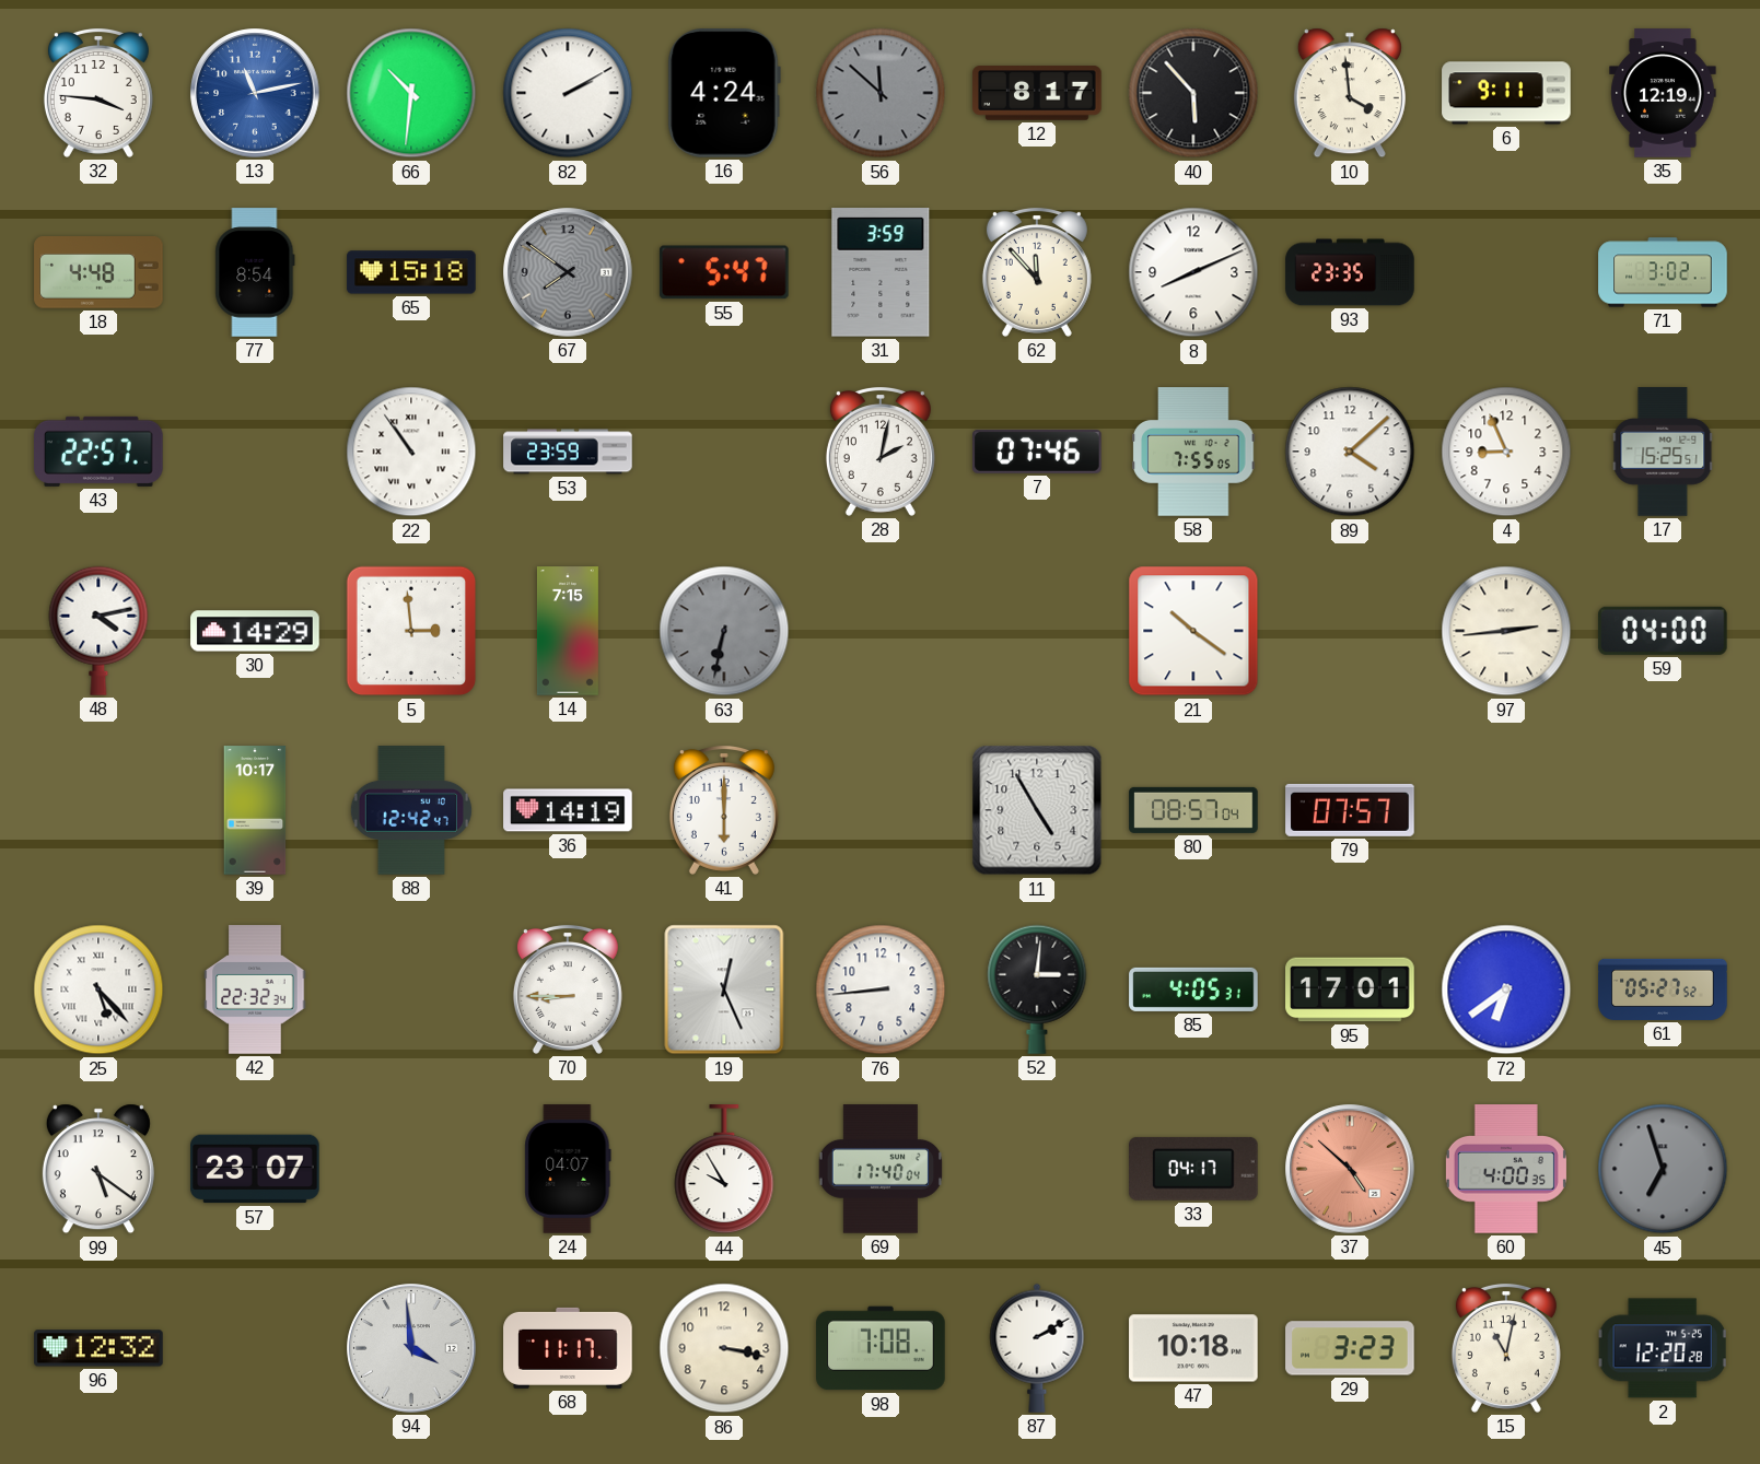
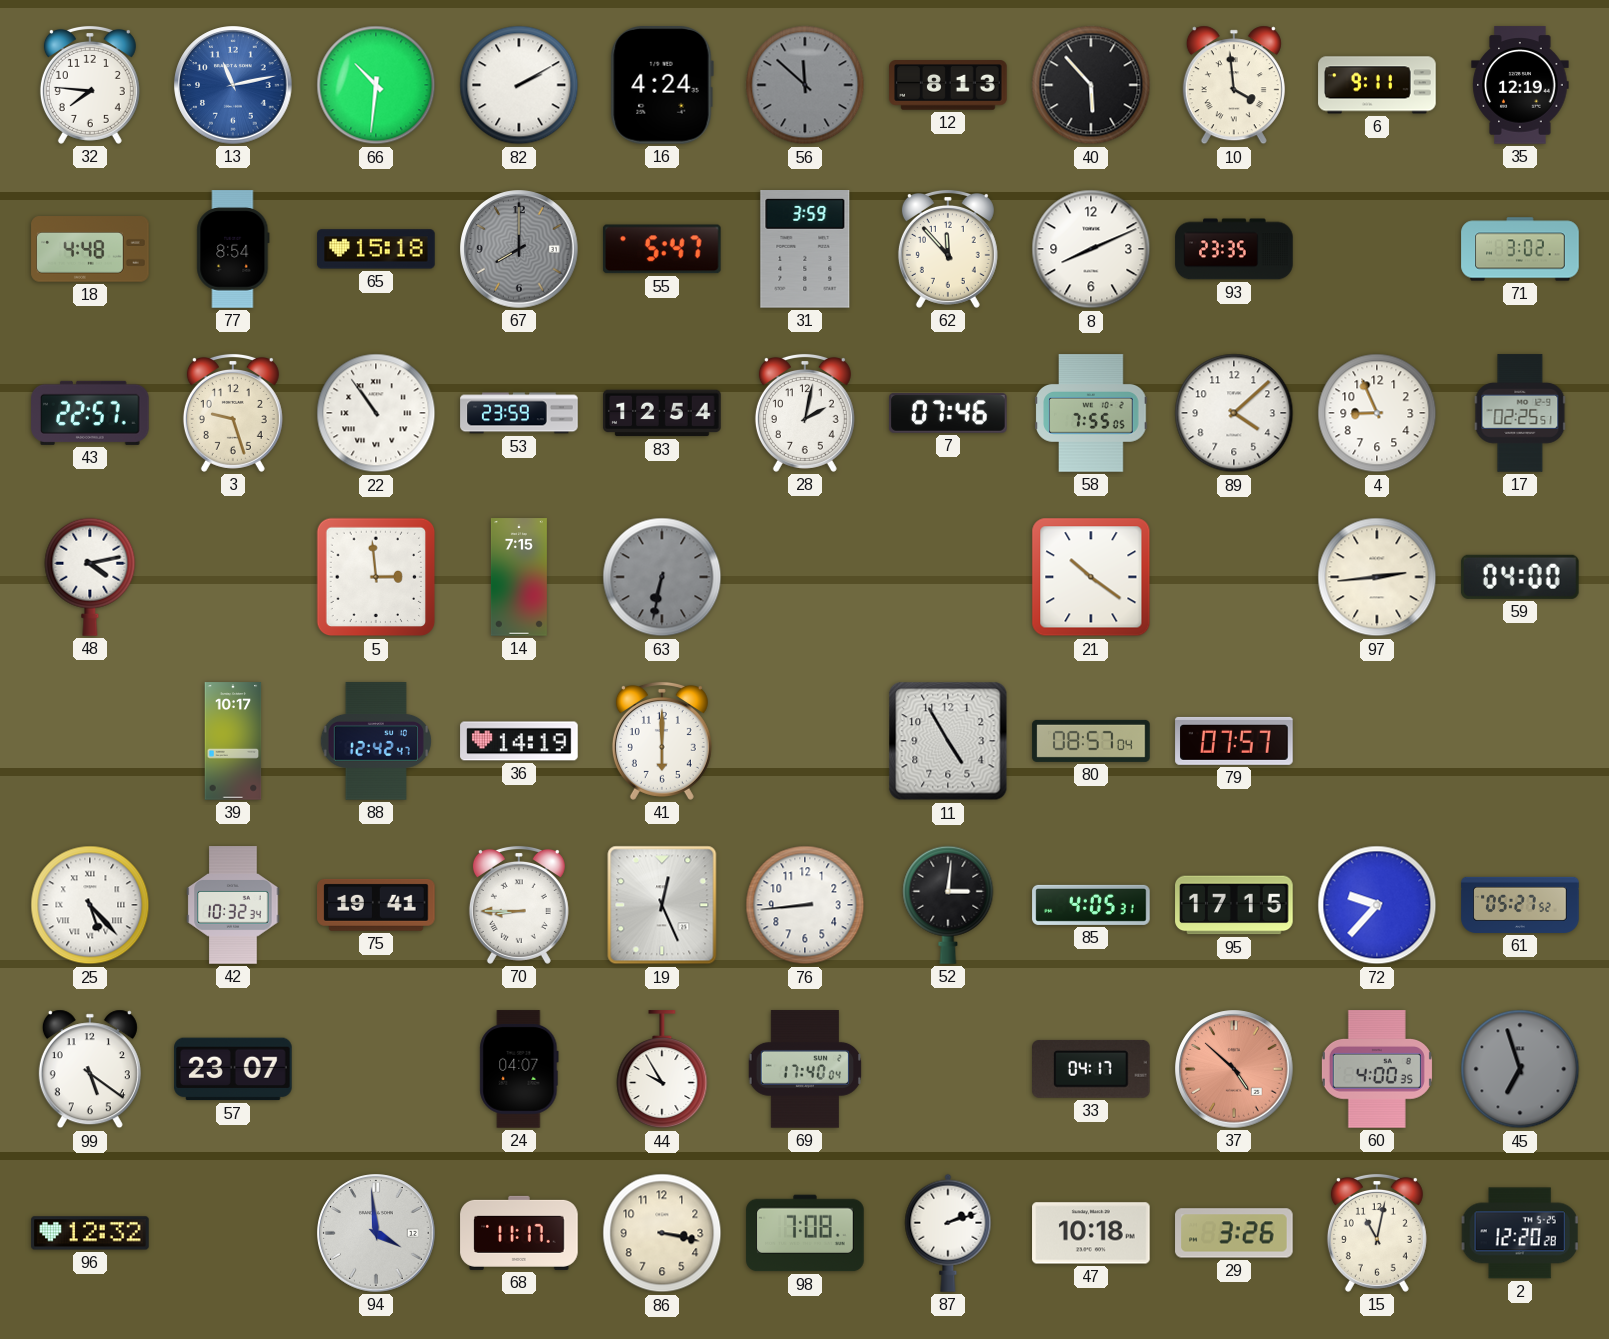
32: 3:46 -> 7:46 (90, 85)
12: 8:17 -> 8:13 (948, 85)
67: 7:51 -> 8:00 (519, 249)
3: none -> 9:27 (233, 413)
83: none -> 12:54 (662, 413)
17: 15:25 -> 02:25 (1520, 413)
30: 14:29 -> none (255, 631)
42: 22:32 -> 10:32 (233, 905)
75: none -> 19:41 (376, 905)
95: 17:01 -> 17:15 (1234, 905)
72: 6:39 -> 9:37 (1377, 905)
87: 2:10 -> 2:12 (948, 1233)
29: 3:23 -> 3:26 (1234, 1233)
